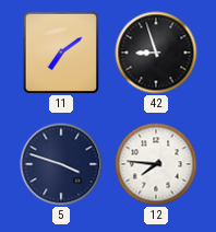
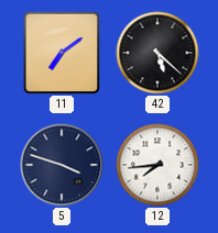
42: 8:57 -> 5:22 (157, 53)
12: 7:46 -> 7:44 (157, 165)
